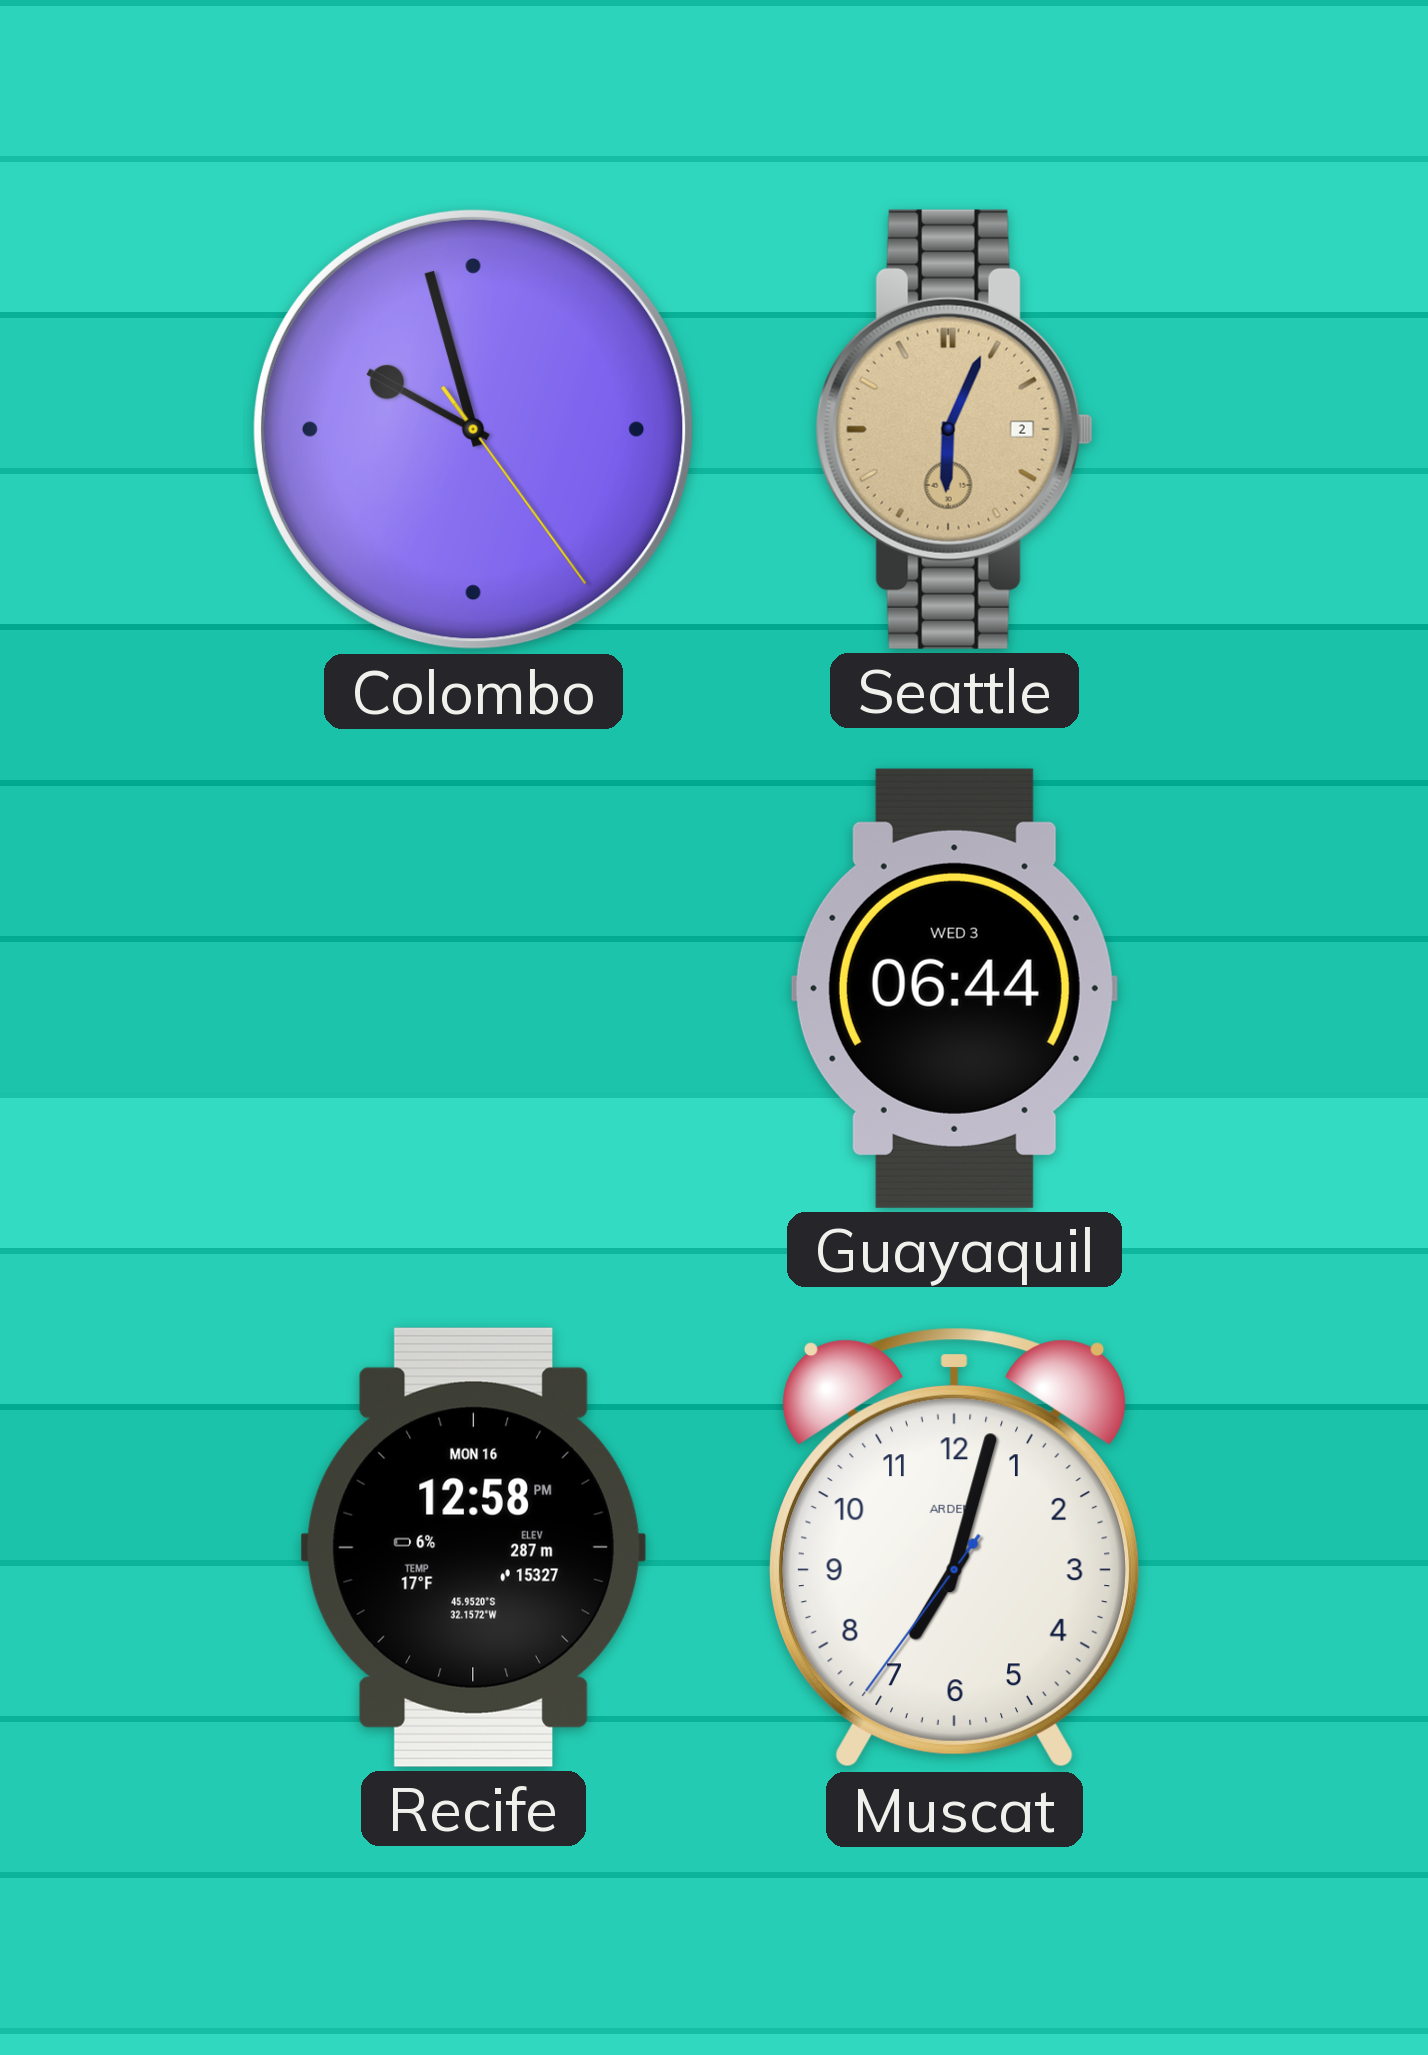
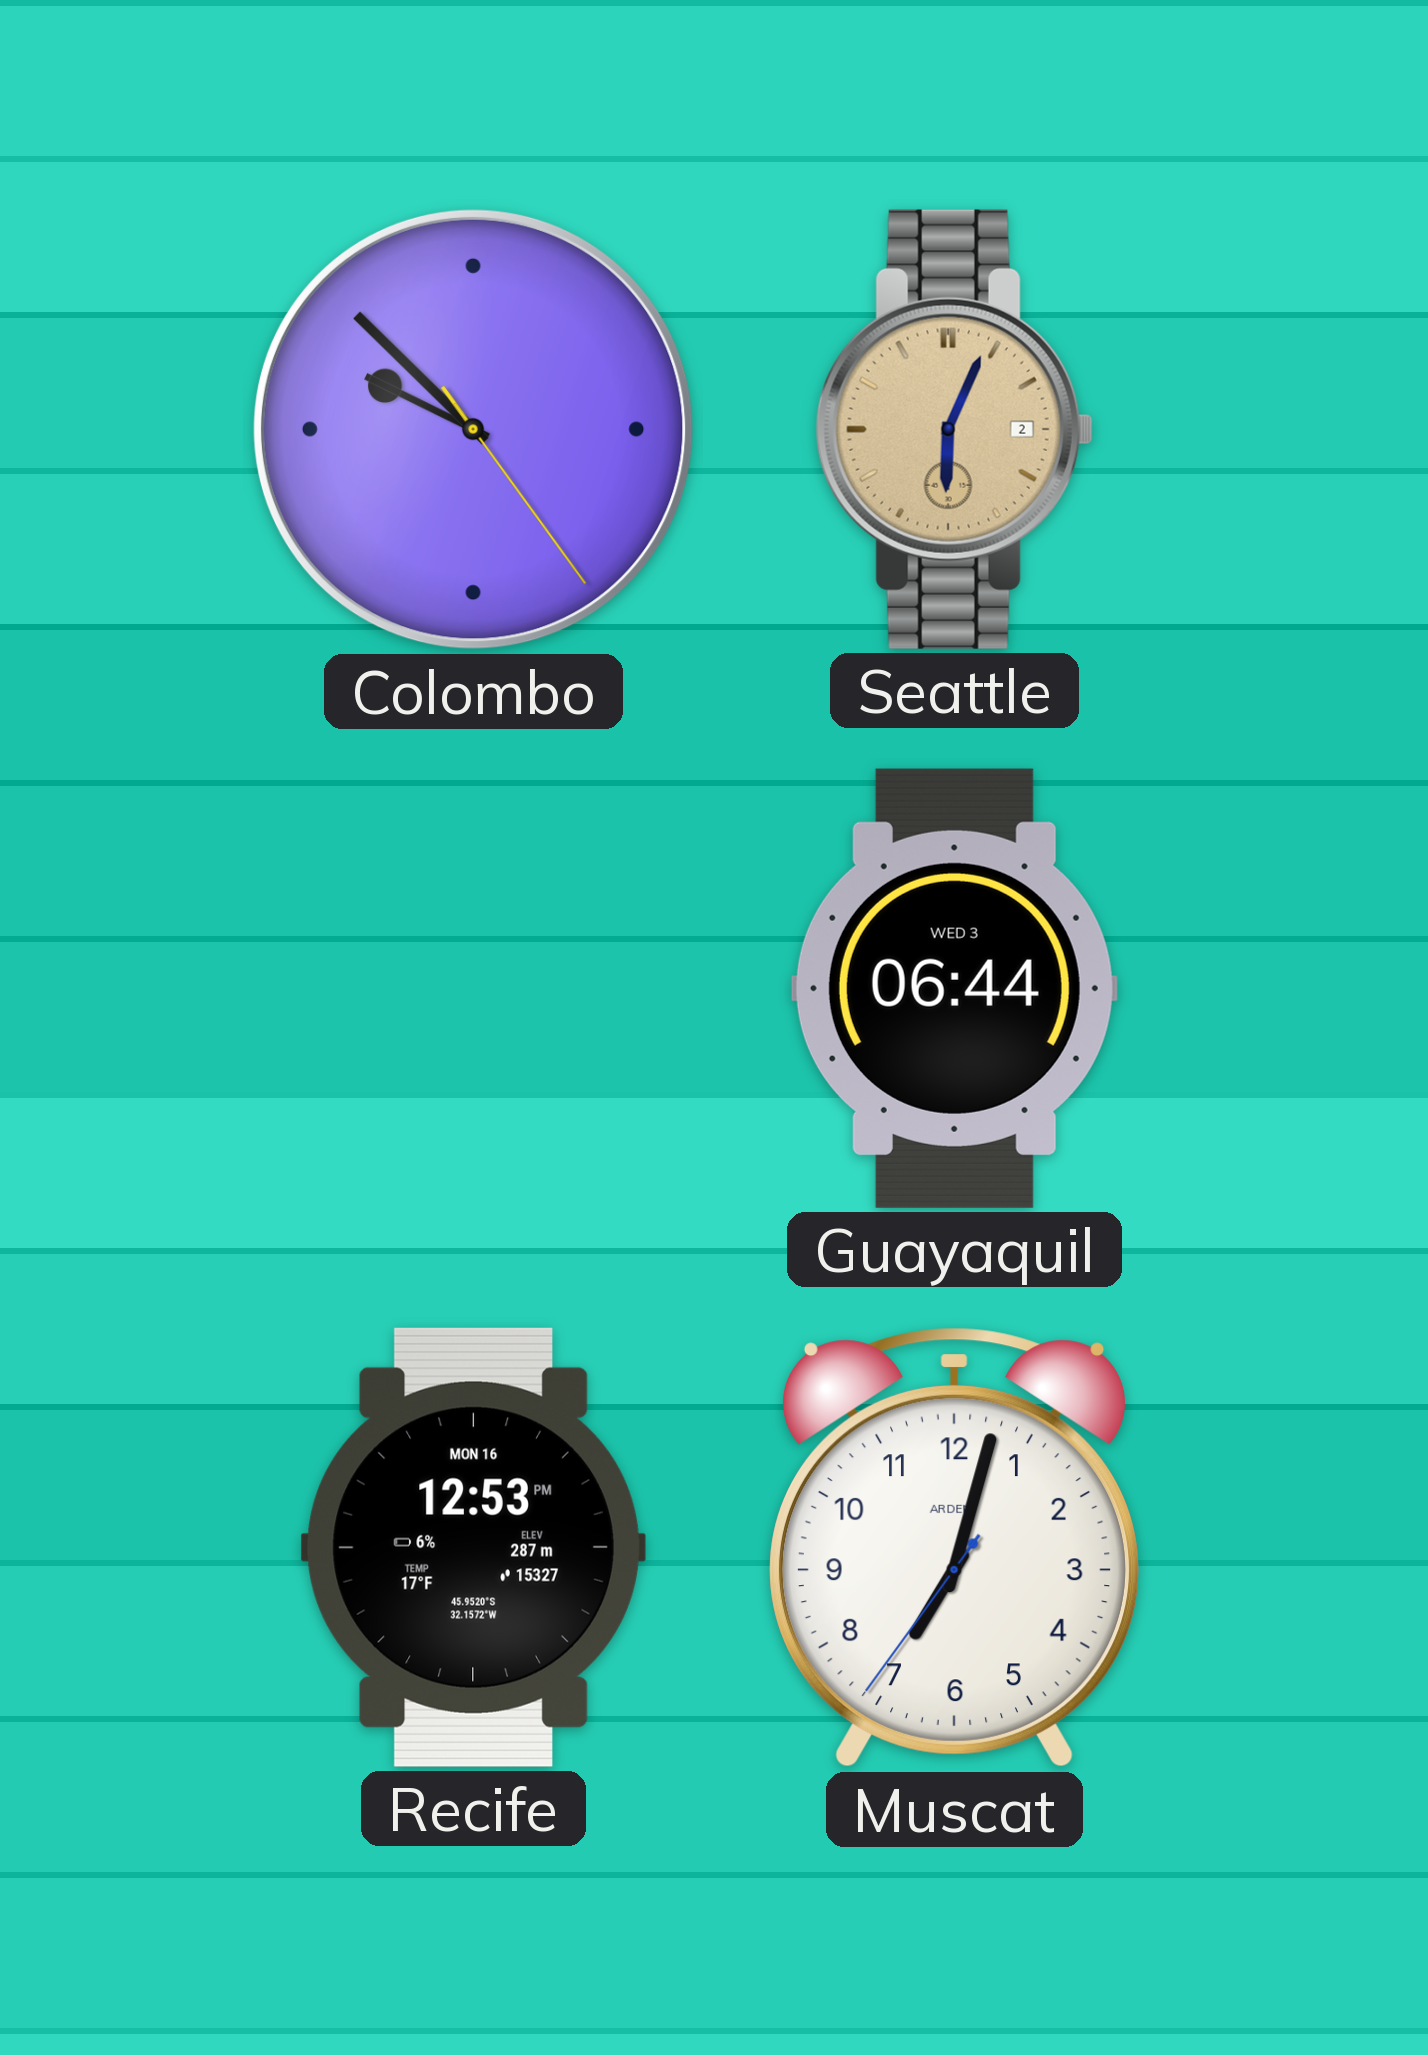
Colombo: 9:57 -> 9:52 (473, 429)
Recife: 12:58 -> 12:53 (473, 1547)
